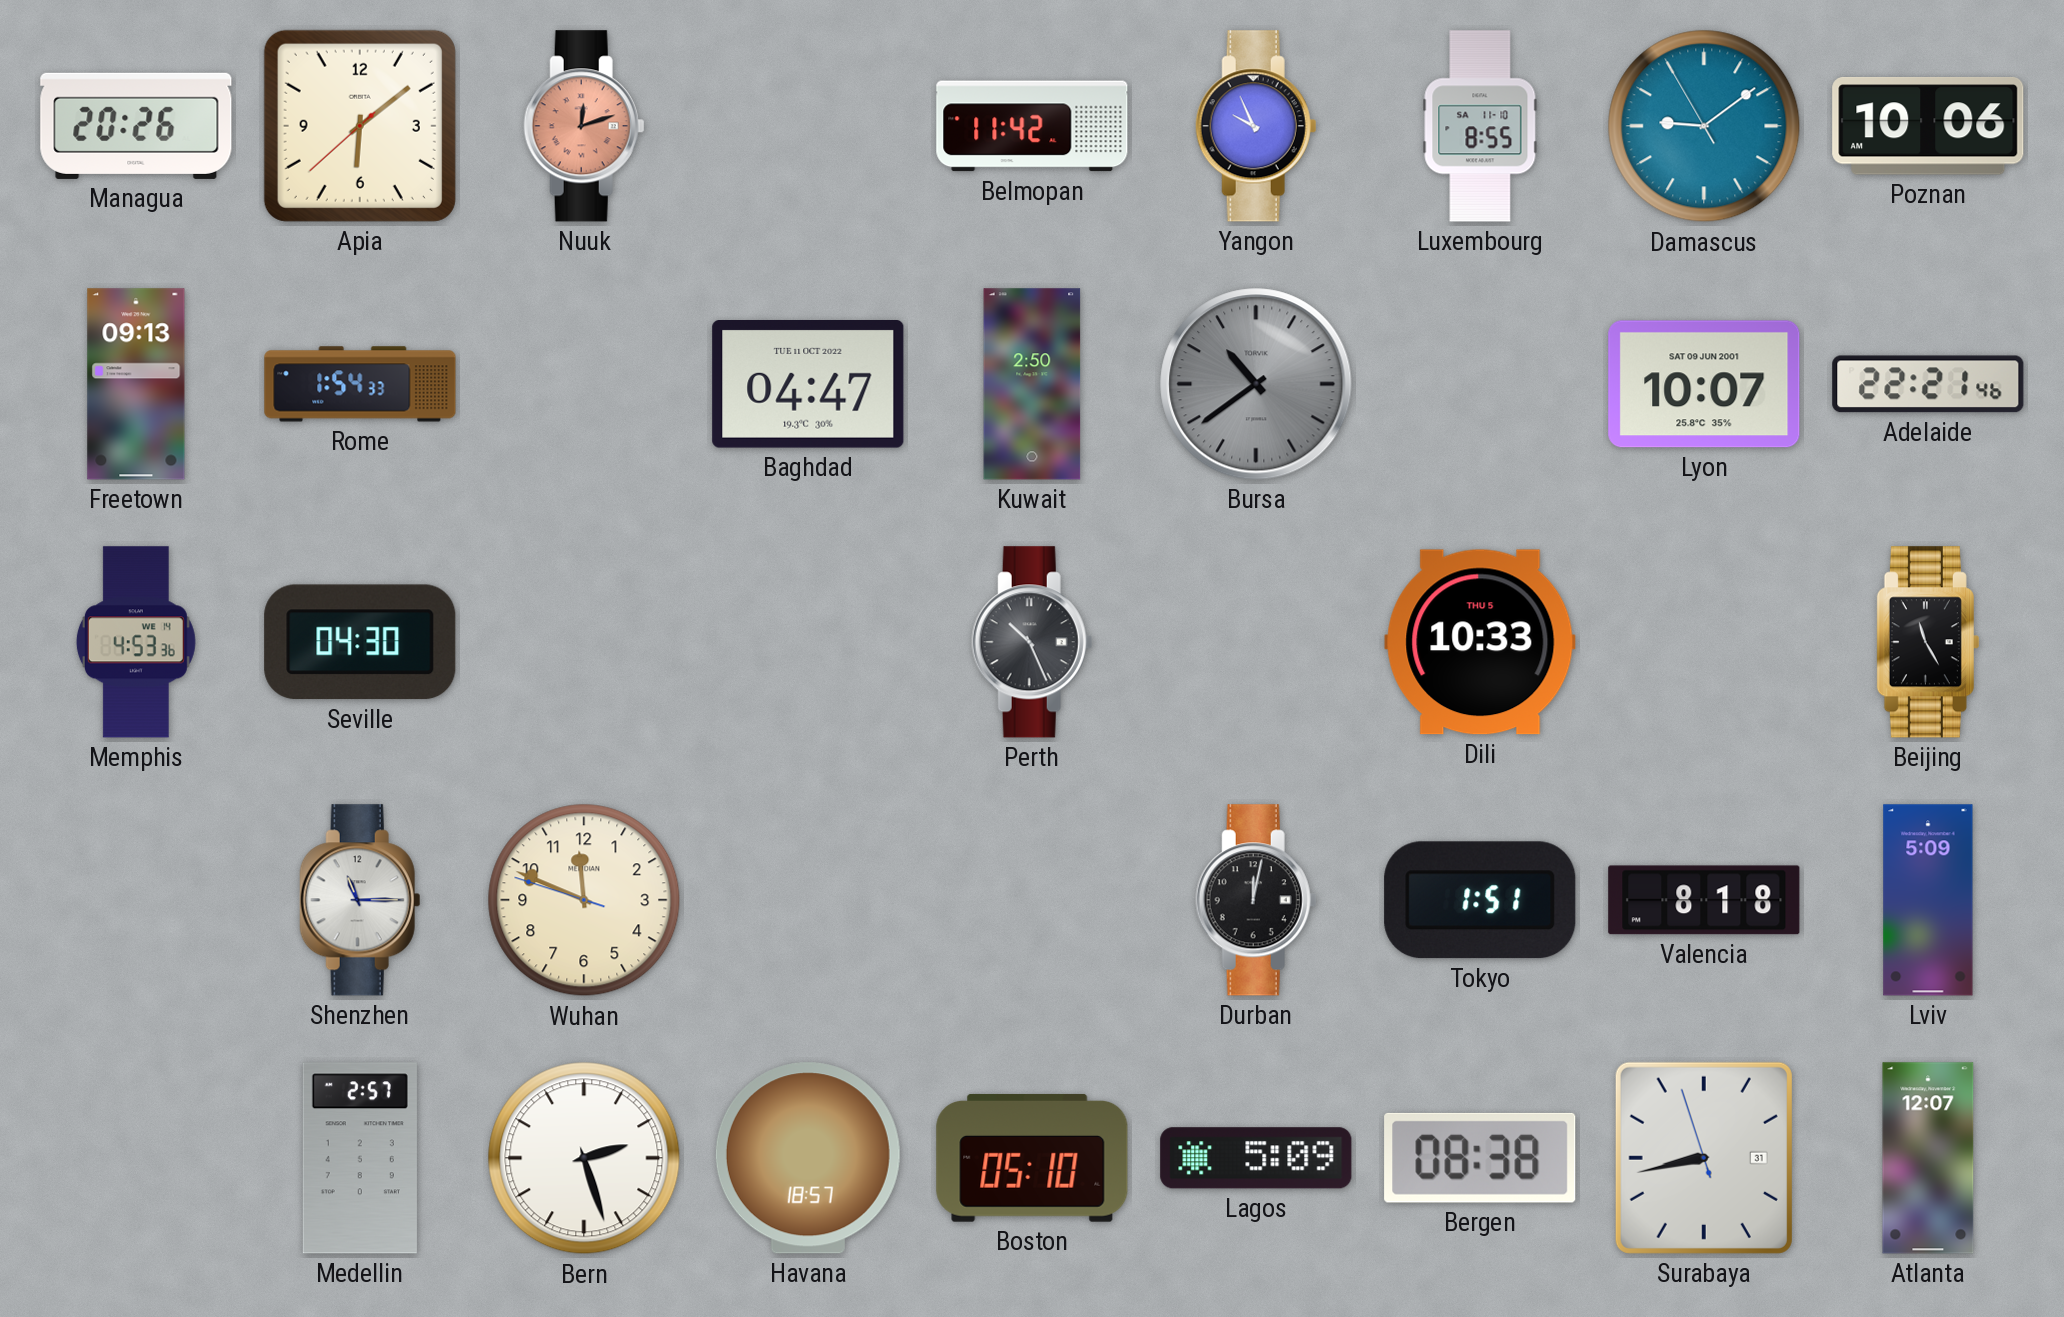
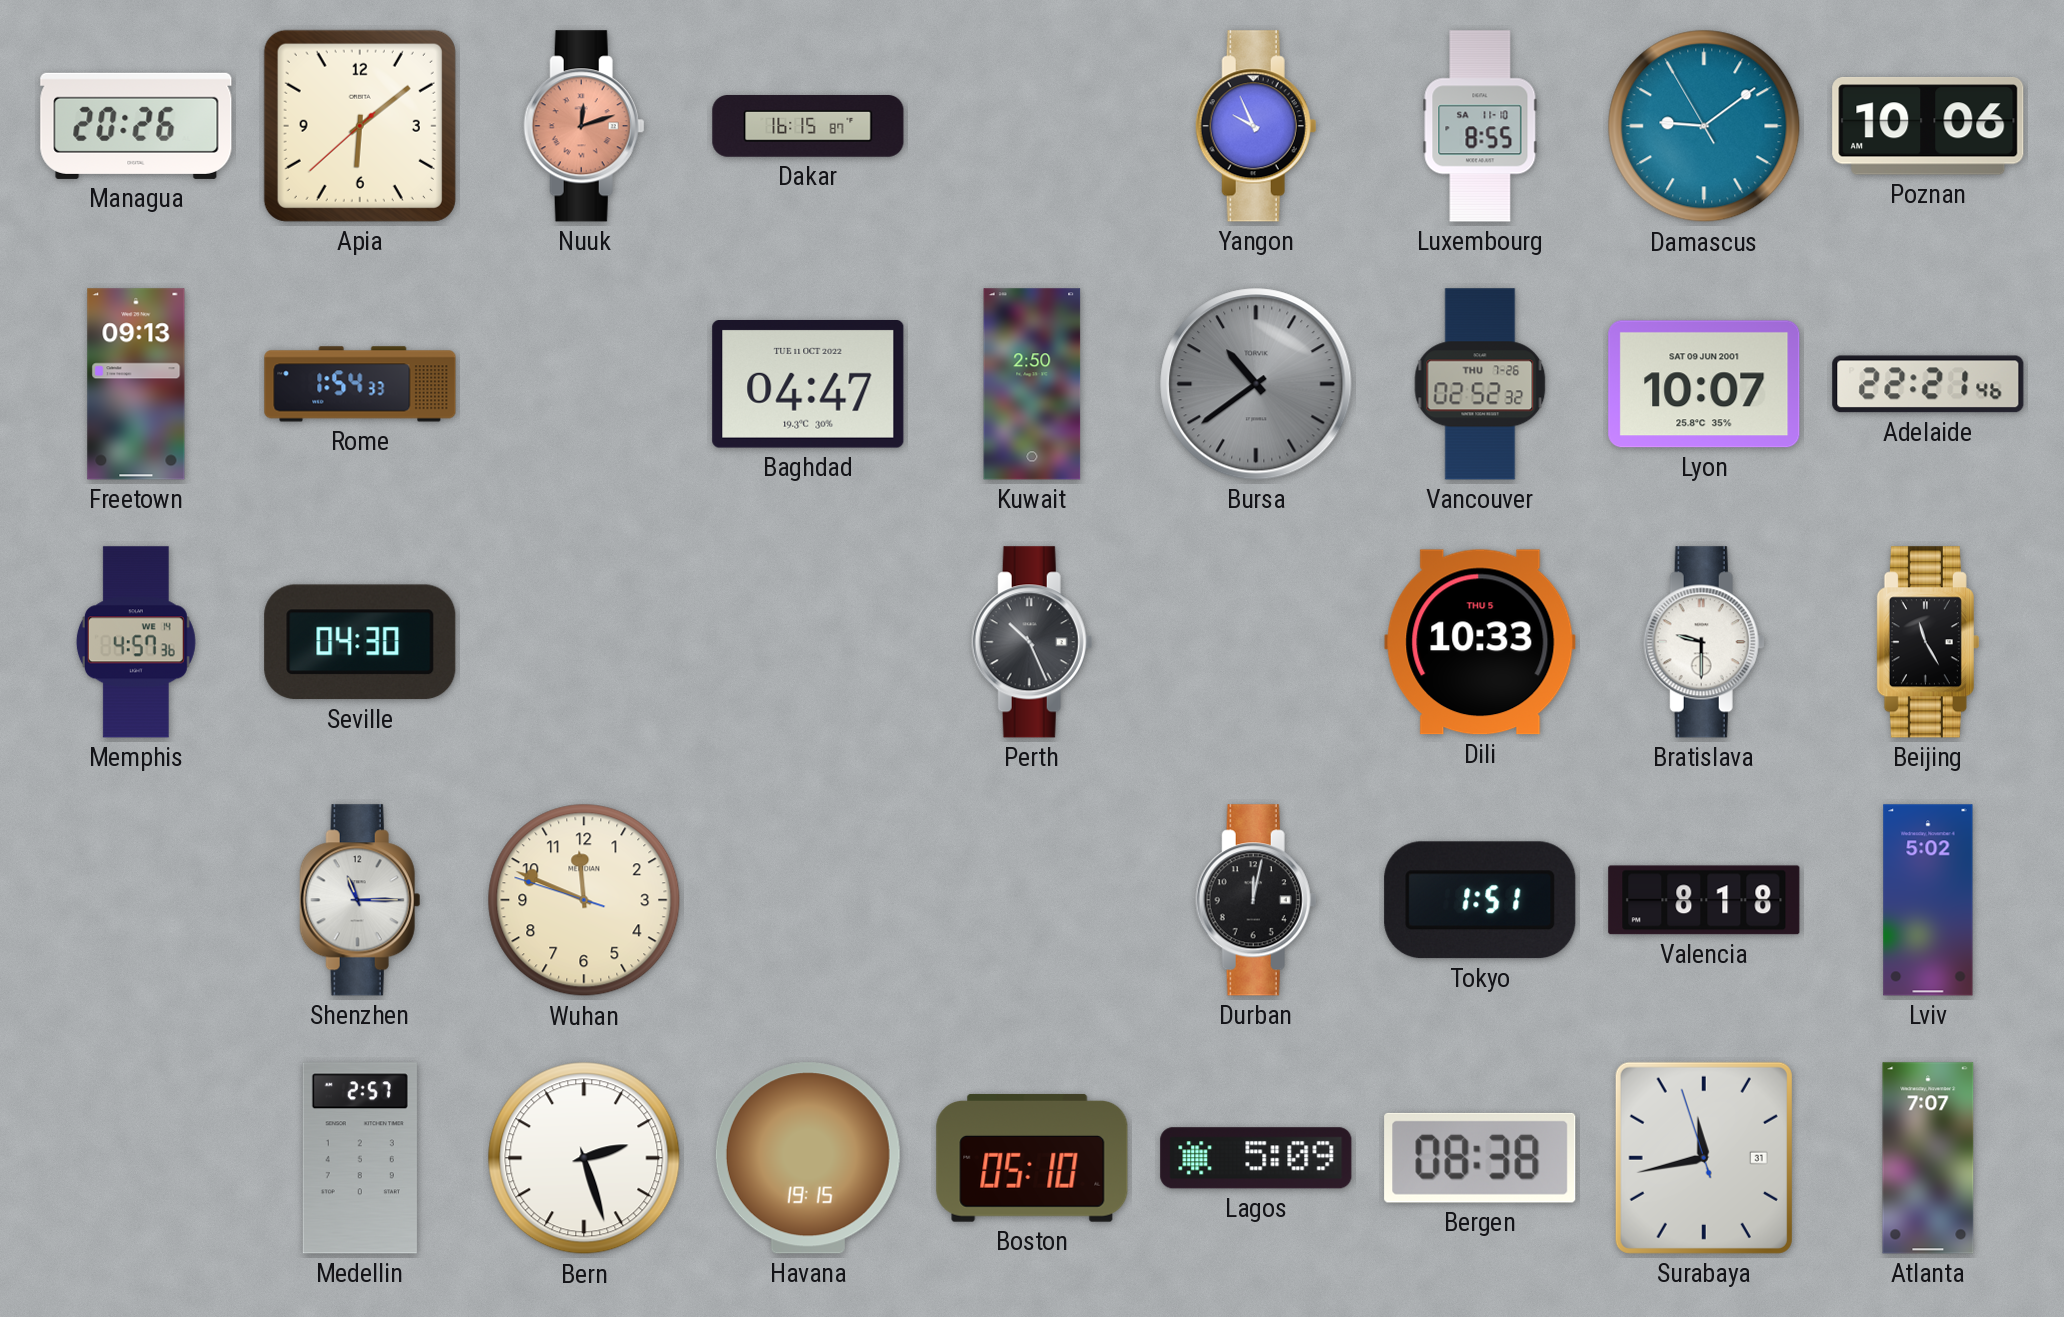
Dakar: none -> 16:15 (808, 127)
Belmopan: 11:42 -> none (1032, 126)
Vancouver: none -> 02:52 (1480, 384)
Memphis: 4:53 -> 4:57 (136, 642)
Bratislava: none -> 9:30 (1704, 642)
Lviv: 5:09 -> 5:02 (1928, 900)
Havana: 18:57 -> 19:15 (808, 1158)
Surabaya: 8:42 -> 11:42 (1704, 1158)
Atlanta: 12:07 -> 7:07 (1928, 1158)
